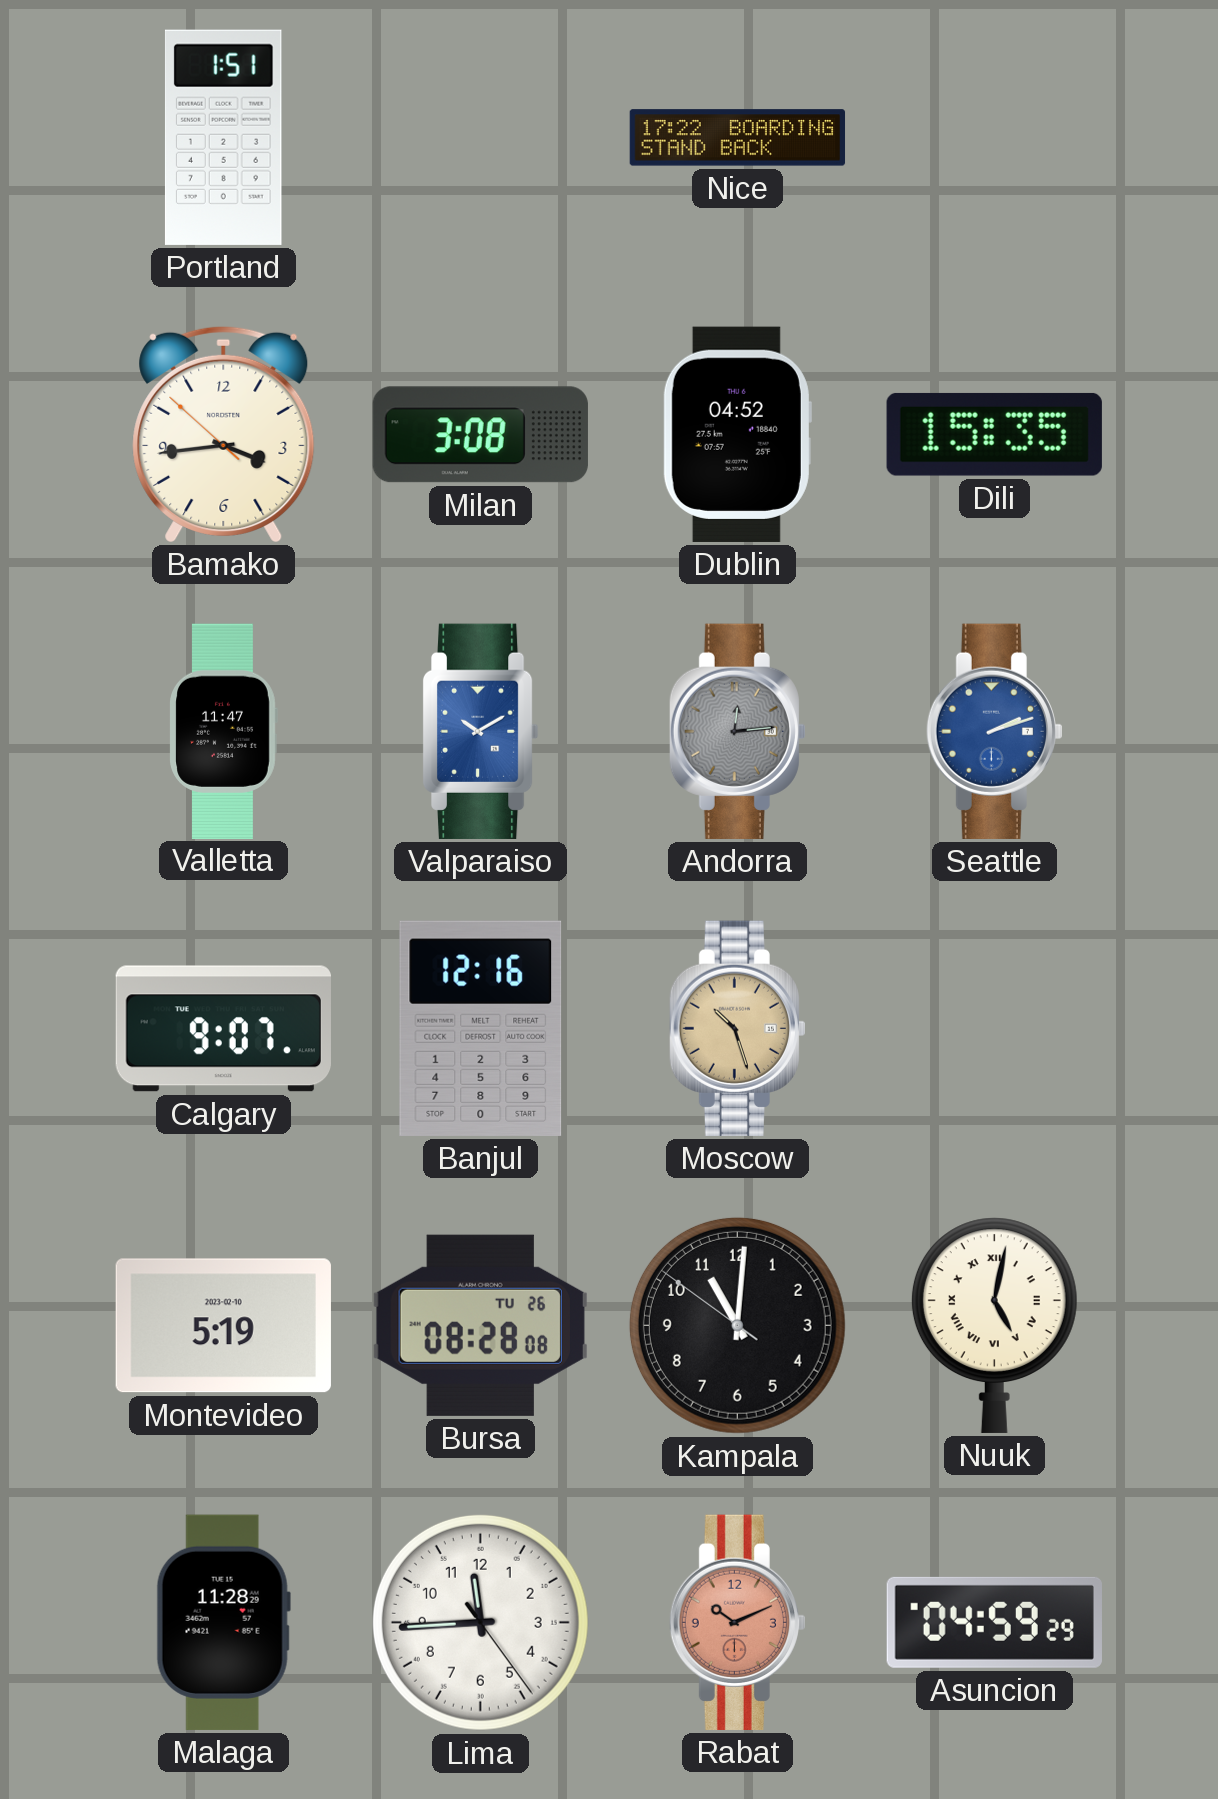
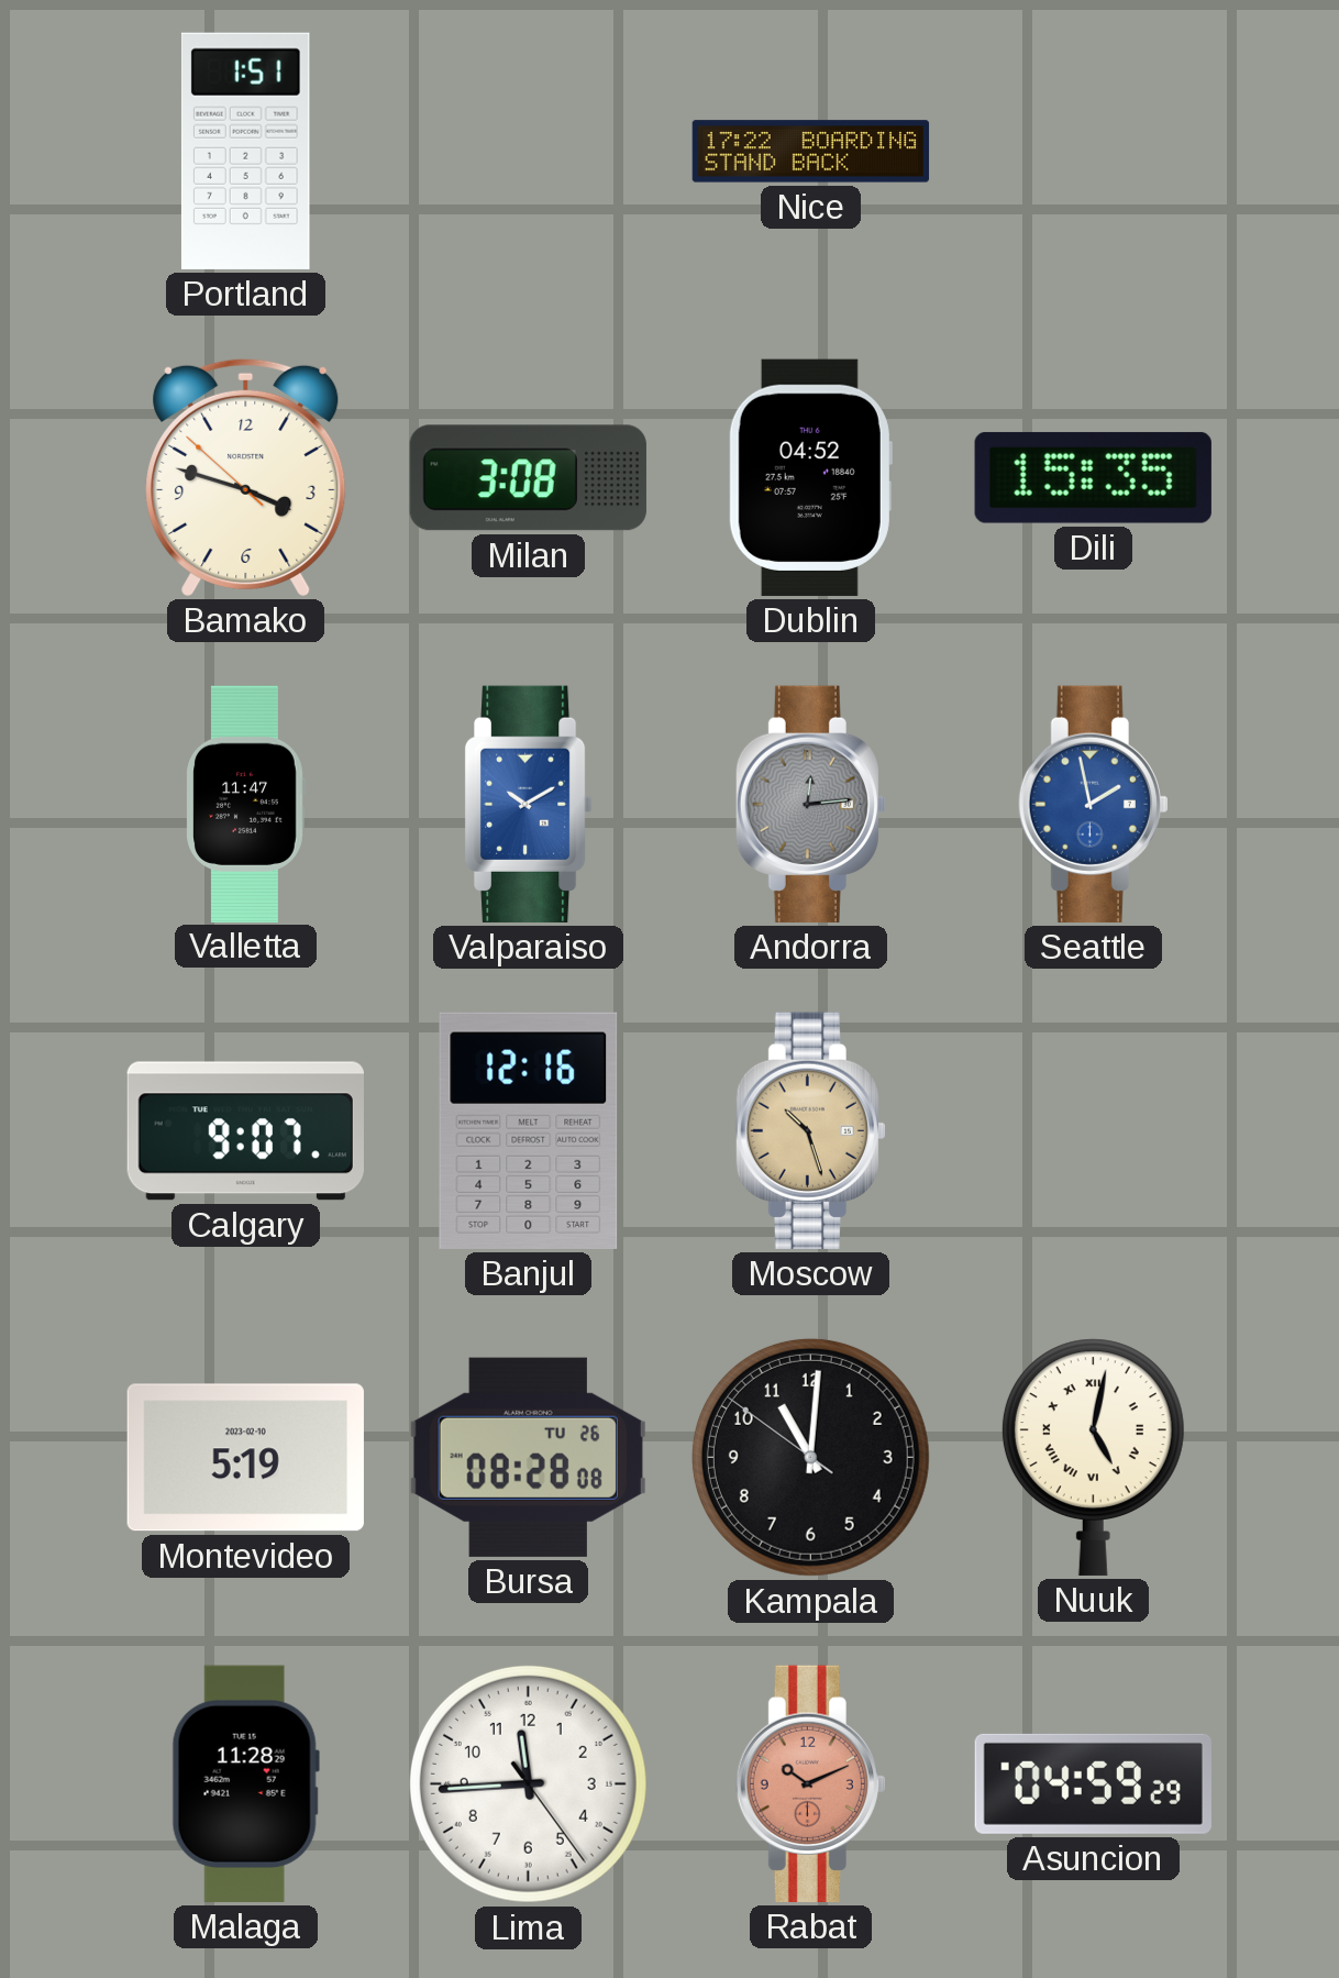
Bamako: 3:43 -> 3:47 (246, 477)
Seattle: 2:12 -> 1:58 (1093, 804)
